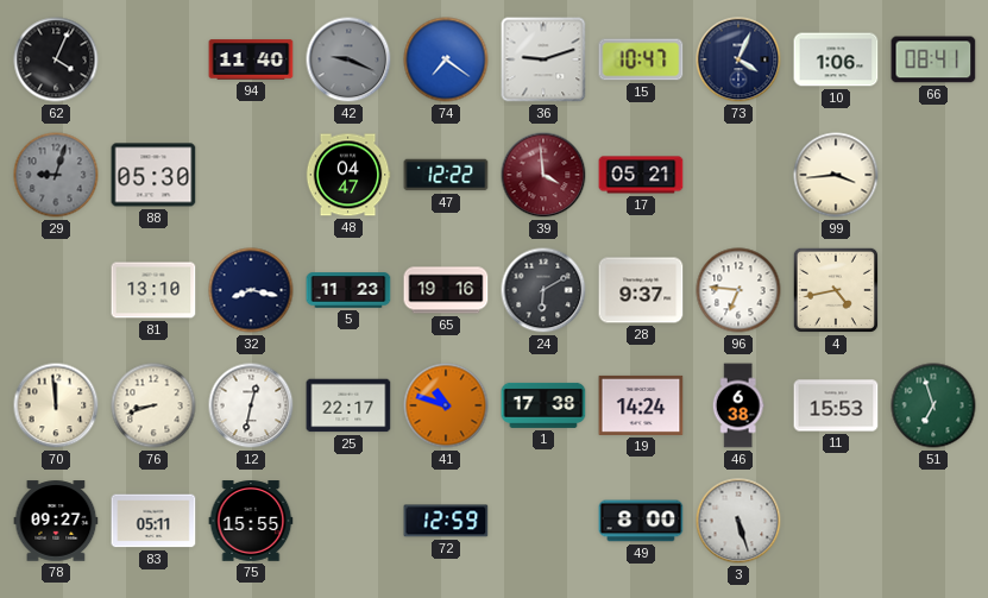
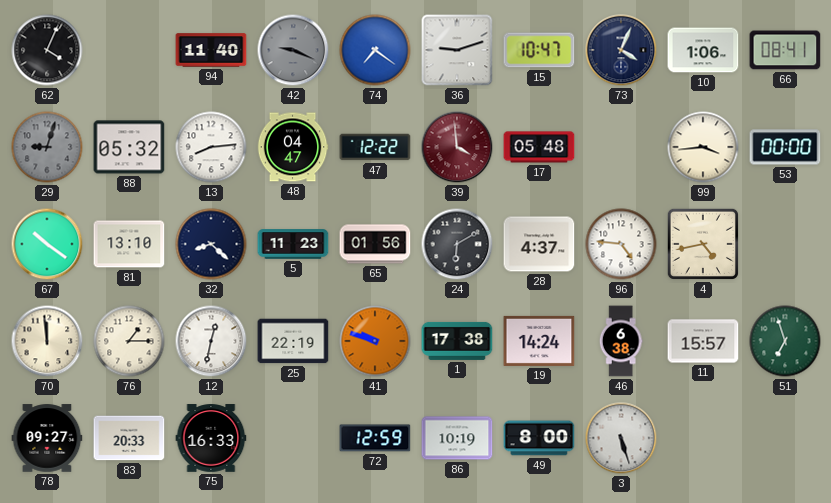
88: 05:30 -> 05:32 (129, 147)
13: none -> 8:14 (211, 147)
17: 05:21 -> 05:48 (539, 147)
53: none -> 00:00 (785, 147)
67: none -> 10:21 (47, 244)
32: 8:17 -> 8:22 (211, 244)
65: 19:16 -> 01:56 (375, 244)
28: 9:37 -> 4:37 (539, 244)
96: 6:46 -> 4:46 (621, 244)
76: 8:42 -> 1:15 (129, 341)
25: 22:17 -> 22:19 (293, 341)
41: 10:48 -> 9:48 (375, 341)
11: 15:53 -> 15:57 (703, 341)
83: 05:11 -> 20:33 (129, 438)
75: 15:55 -> 16:33 (211, 438)
86: none -> 10:19 (457, 438)
